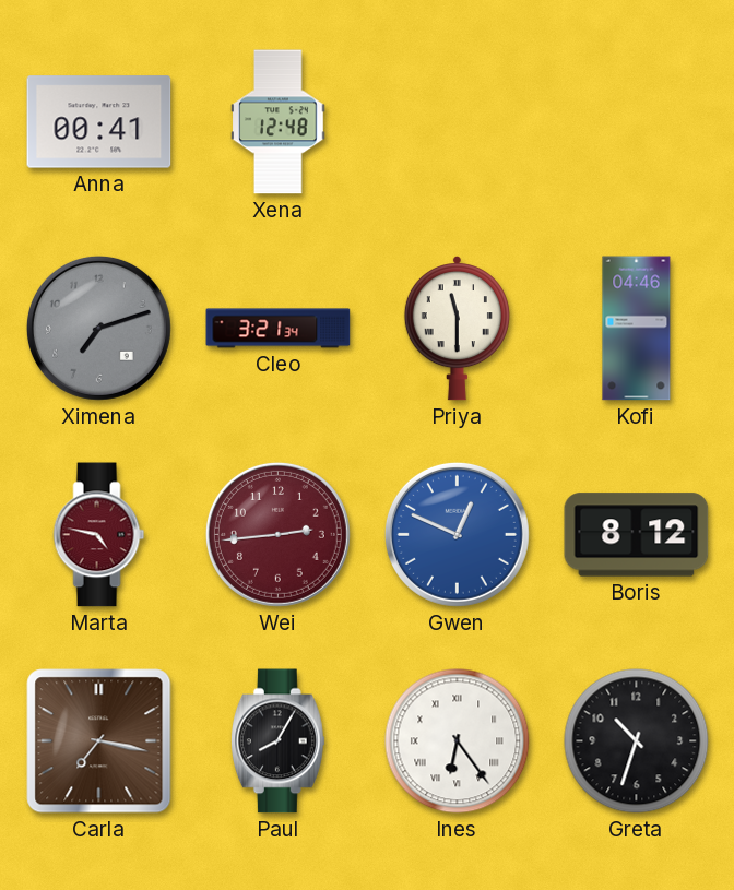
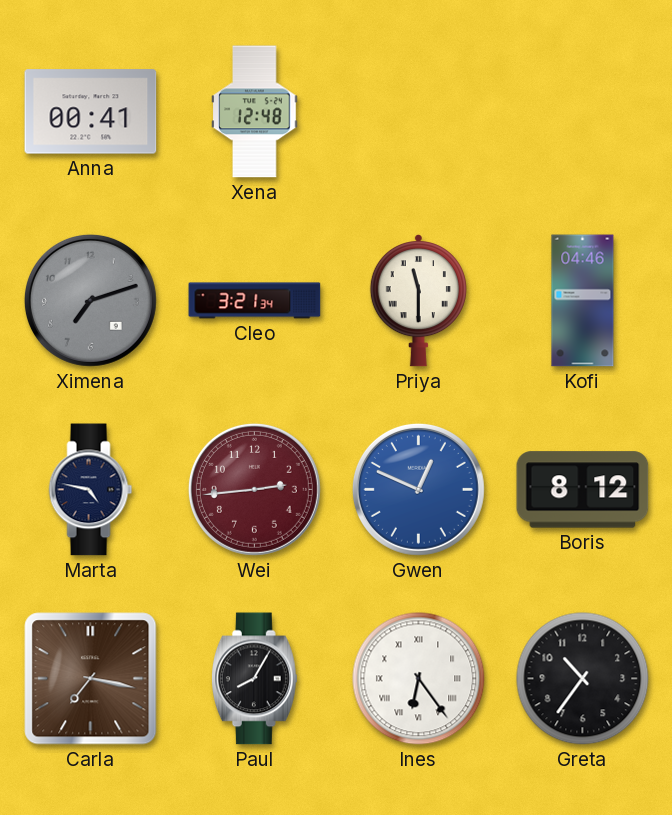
Marta dial: burgundy -> navy (91, 490)
Greta: 10:33 -> 10:36 (583, 679)
